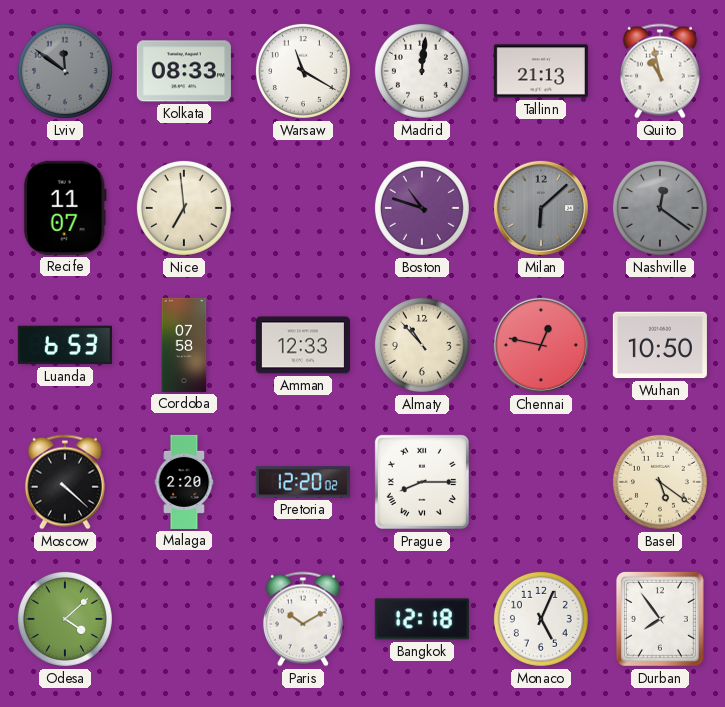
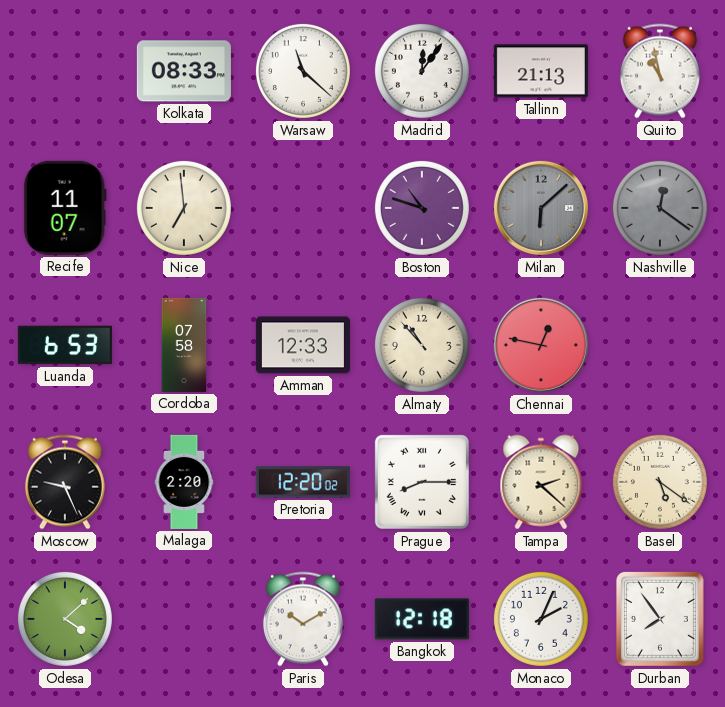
Lviv: 11:51 -> none (65, 71)
Warsaw: 11:20 -> 11:22 (303, 71)
Madrid: 12:01 -> 12:06 (422, 71)
Wuhan: 10:50 -> none (660, 345)
Moscow: 4:22 -> 9:26 (65, 482)
Tampa: none -> 2:22 (541, 482)
Monaco: 5:04 -> 2:04 (541, 619)
